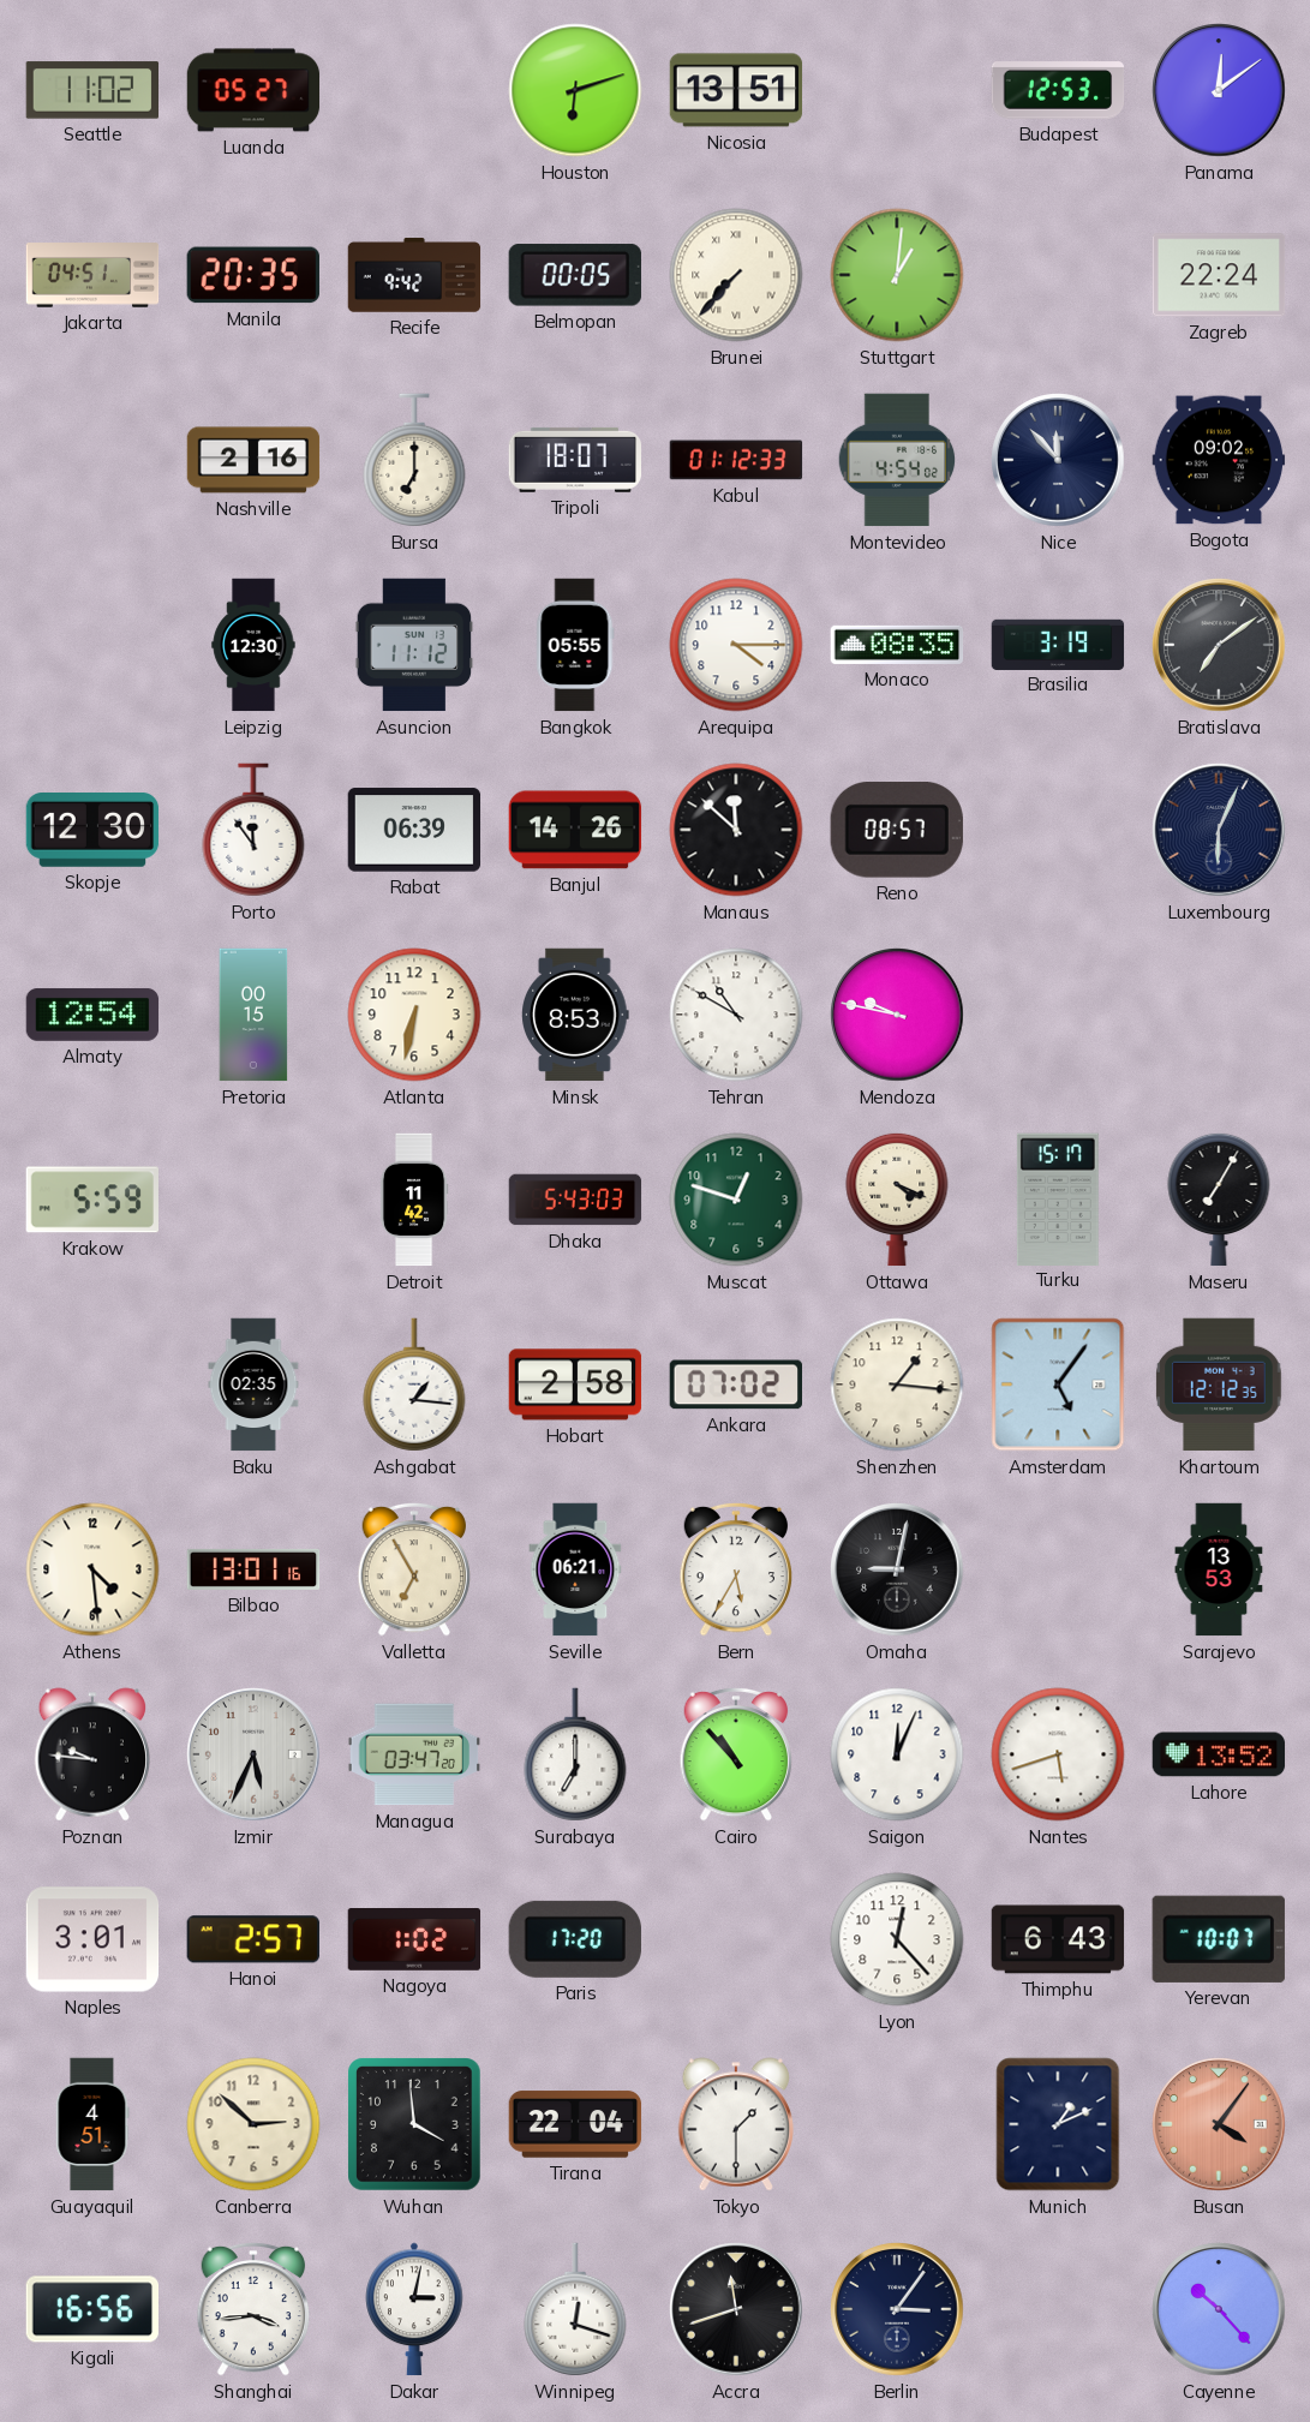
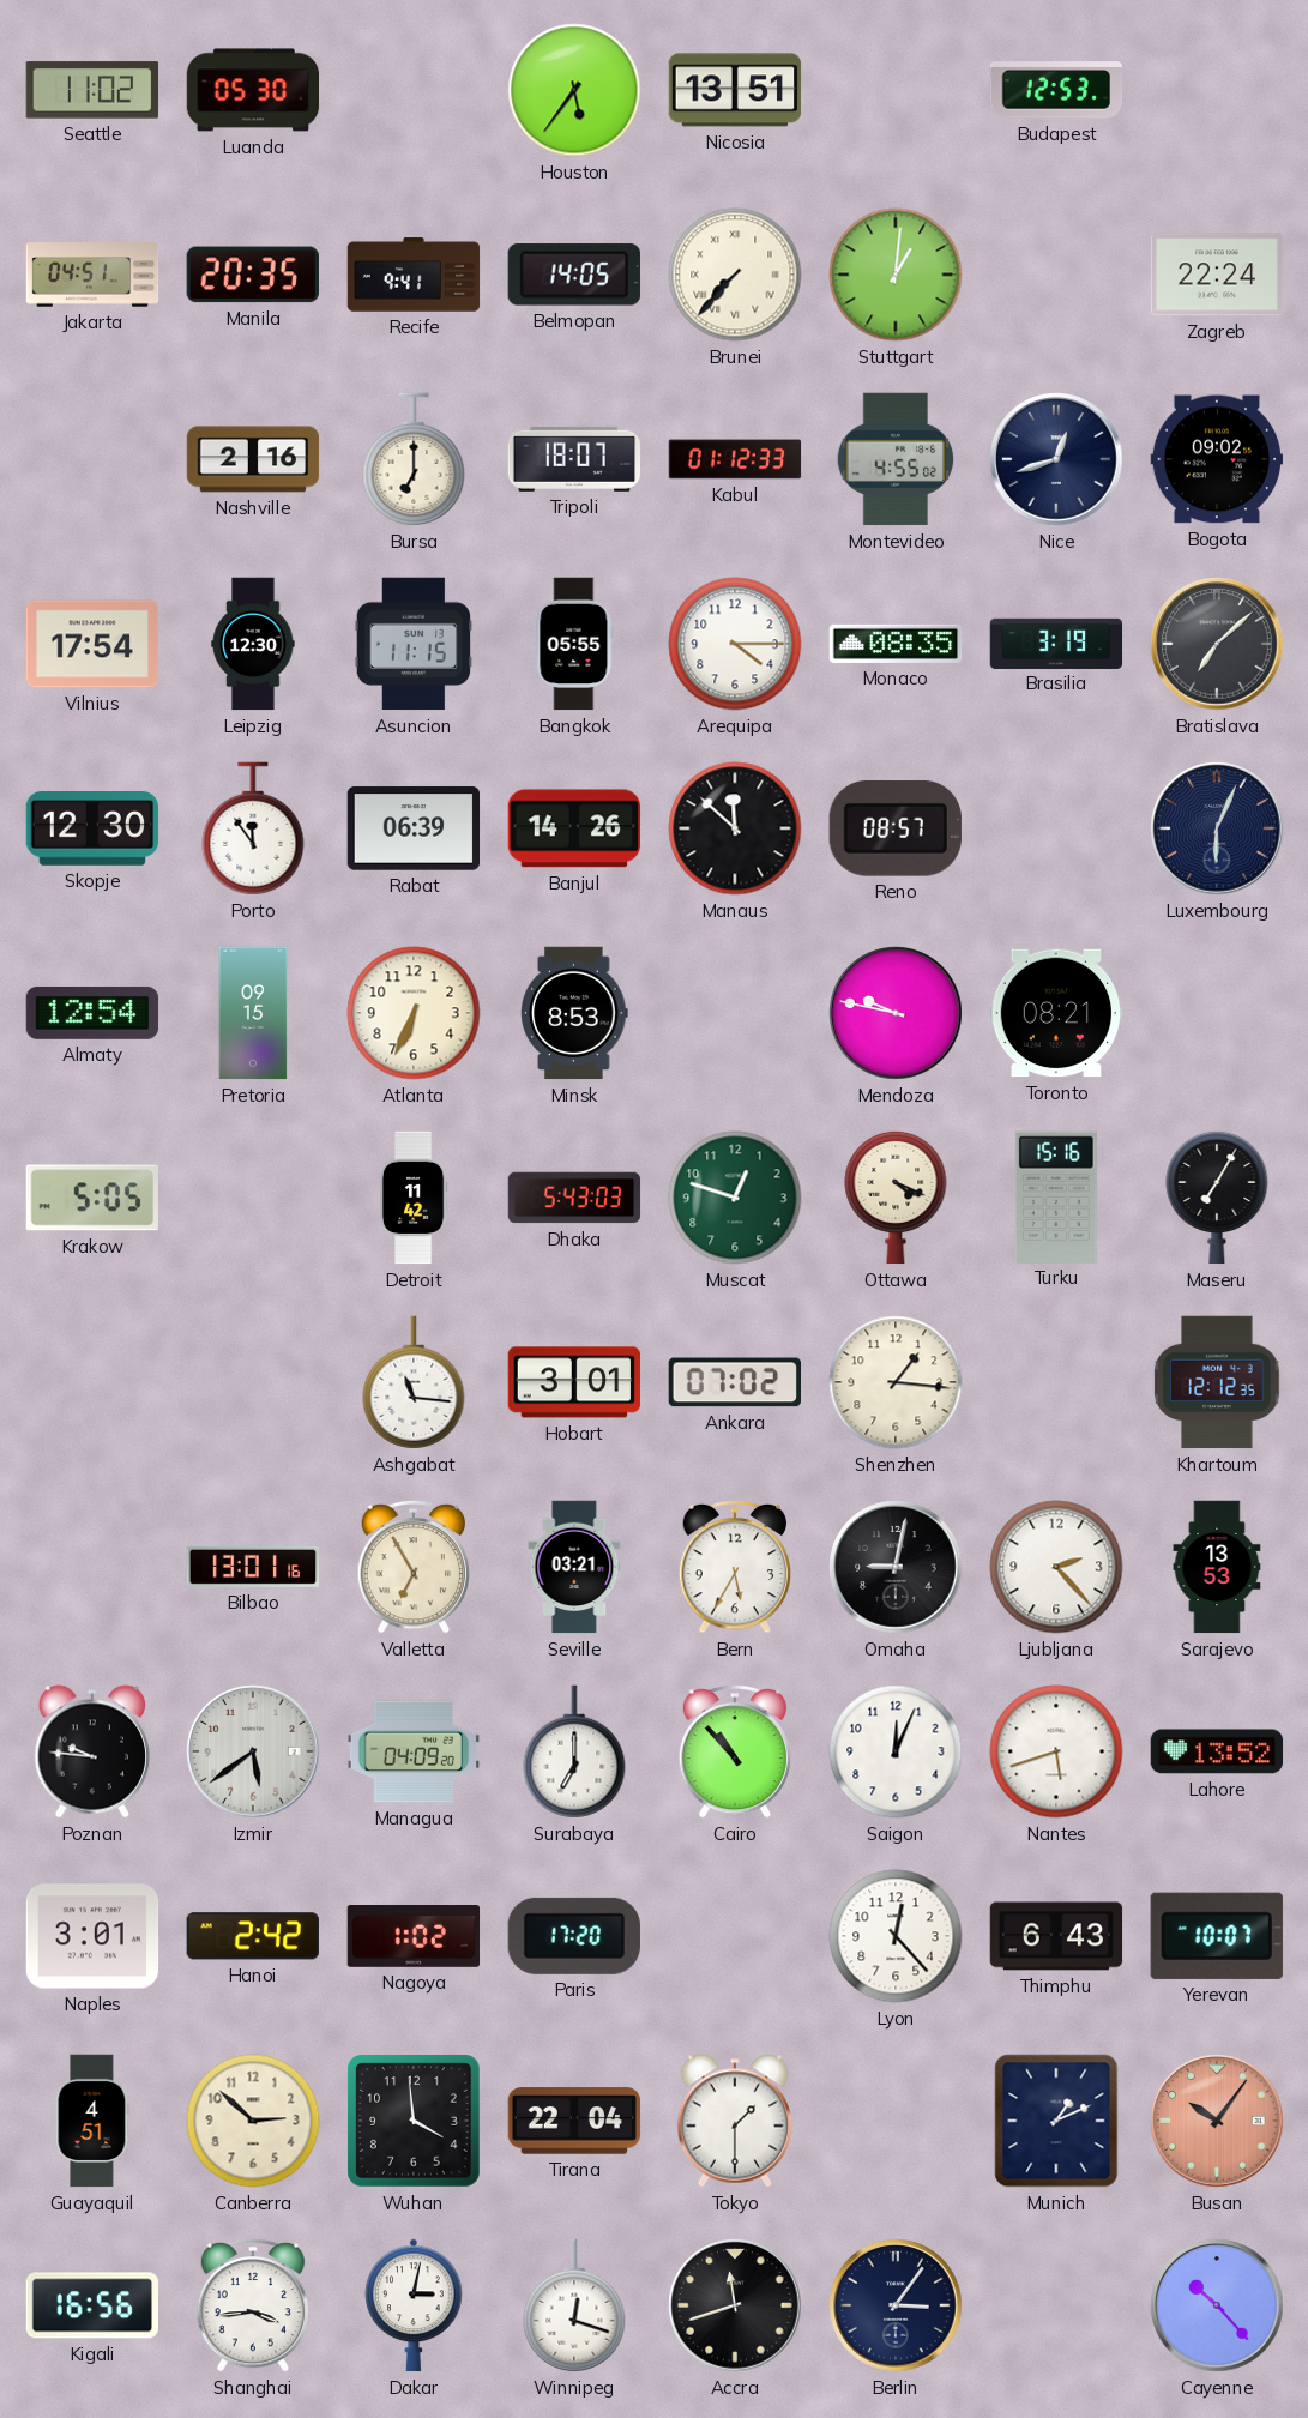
Luanda: 05:27 -> 05:30 (253, 90)
Houston: 6:12 -> 5:36 (574, 90)
Panama: 12:09 -> none (1219, 90)
Recife: 9:42 -> 9:41 (414, 275)
Belmopan: 00:05 -> 14:05 (574, 275)
Montevideo: 4:54 -> 4:55 (896, 459)
Nice: 11:53 -> 12:42 (1056, 459)
Vilnius: none -> 17:54 (92, 644)
Asuncion: 11:12 -> 11:15 (414, 644)
Bratislava: 7:09 -> 7:08 (1217, 644)
Pretoria: 00:15 -> 09:15 (253, 1013)
Atlanta: 6:32 -> 6:34 (414, 1013)
Tehran: 10:50 -> none (736, 1015)
Toronto: none -> 08:21 (1056, 1013)
Krakow: 5:59 -> 5:05 (91, 1198)
Turku: 15:17 -> 15:16 (1056, 1196)
Baku: 02:35 -> none (253, 1385)
Ashgabat: 1:16 -> 11:16 (414, 1382)
Hobart: 2:58 -> 3:01 (574, 1382)
Amsterdam: 5:06 -> none (1058, 1385)
Athens: 4:29 -> none (92, 1569)
Seville: 06:21 -> 03:21 (574, 1567)
Ljubljana: none -> 2:23 (1056, 1567)
Izmir: 5:34 -> 5:39 (253, 1751)
Managua: 03:47 -> 04:09 (414, 1751)
Hanoi: 2:57 -> 2:42 (253, 1936)
Busan: 4:06 -> 10:06 (1217, 2121)
